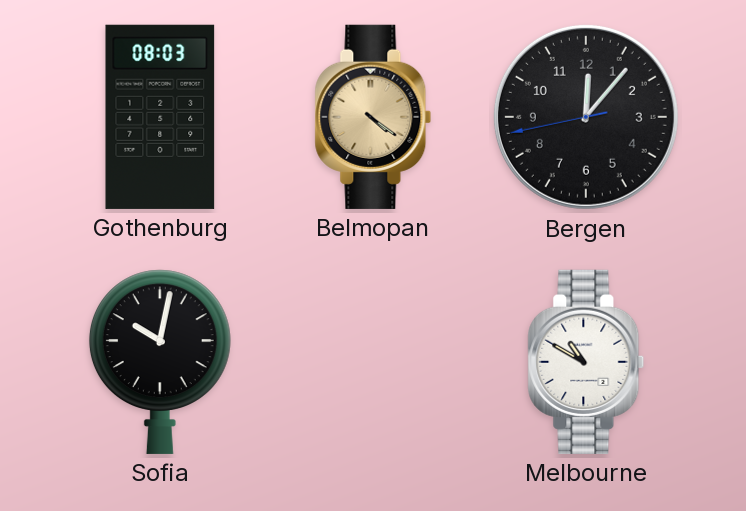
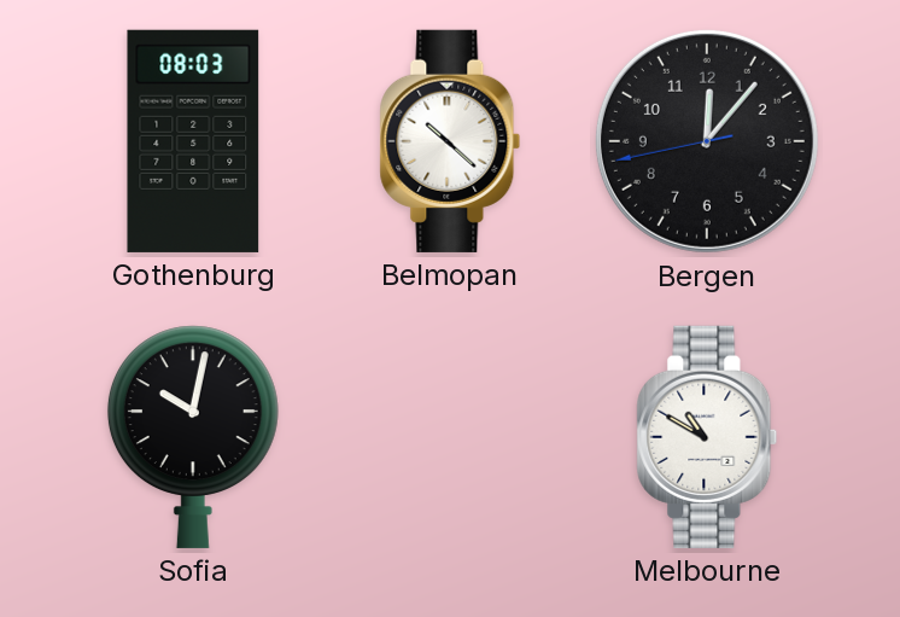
Belmopan: 4:21 -> 10:22 (450, 141)
Belmopan dial: champagne -> white (450, 141)
